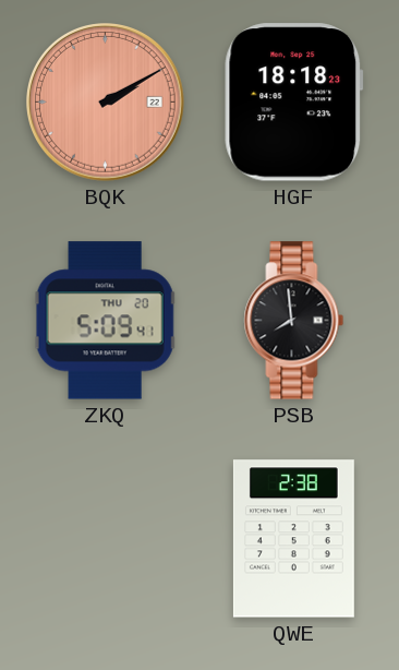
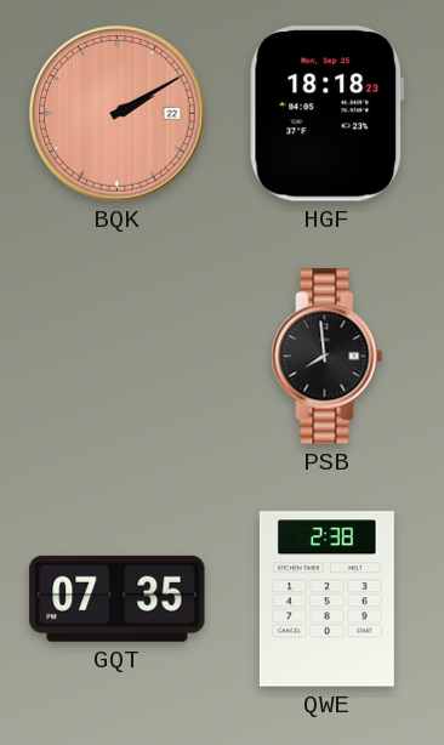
ZKQ: 5:09 -> none (106, 321)
GQT: none -> 07:35 (118, 598)
